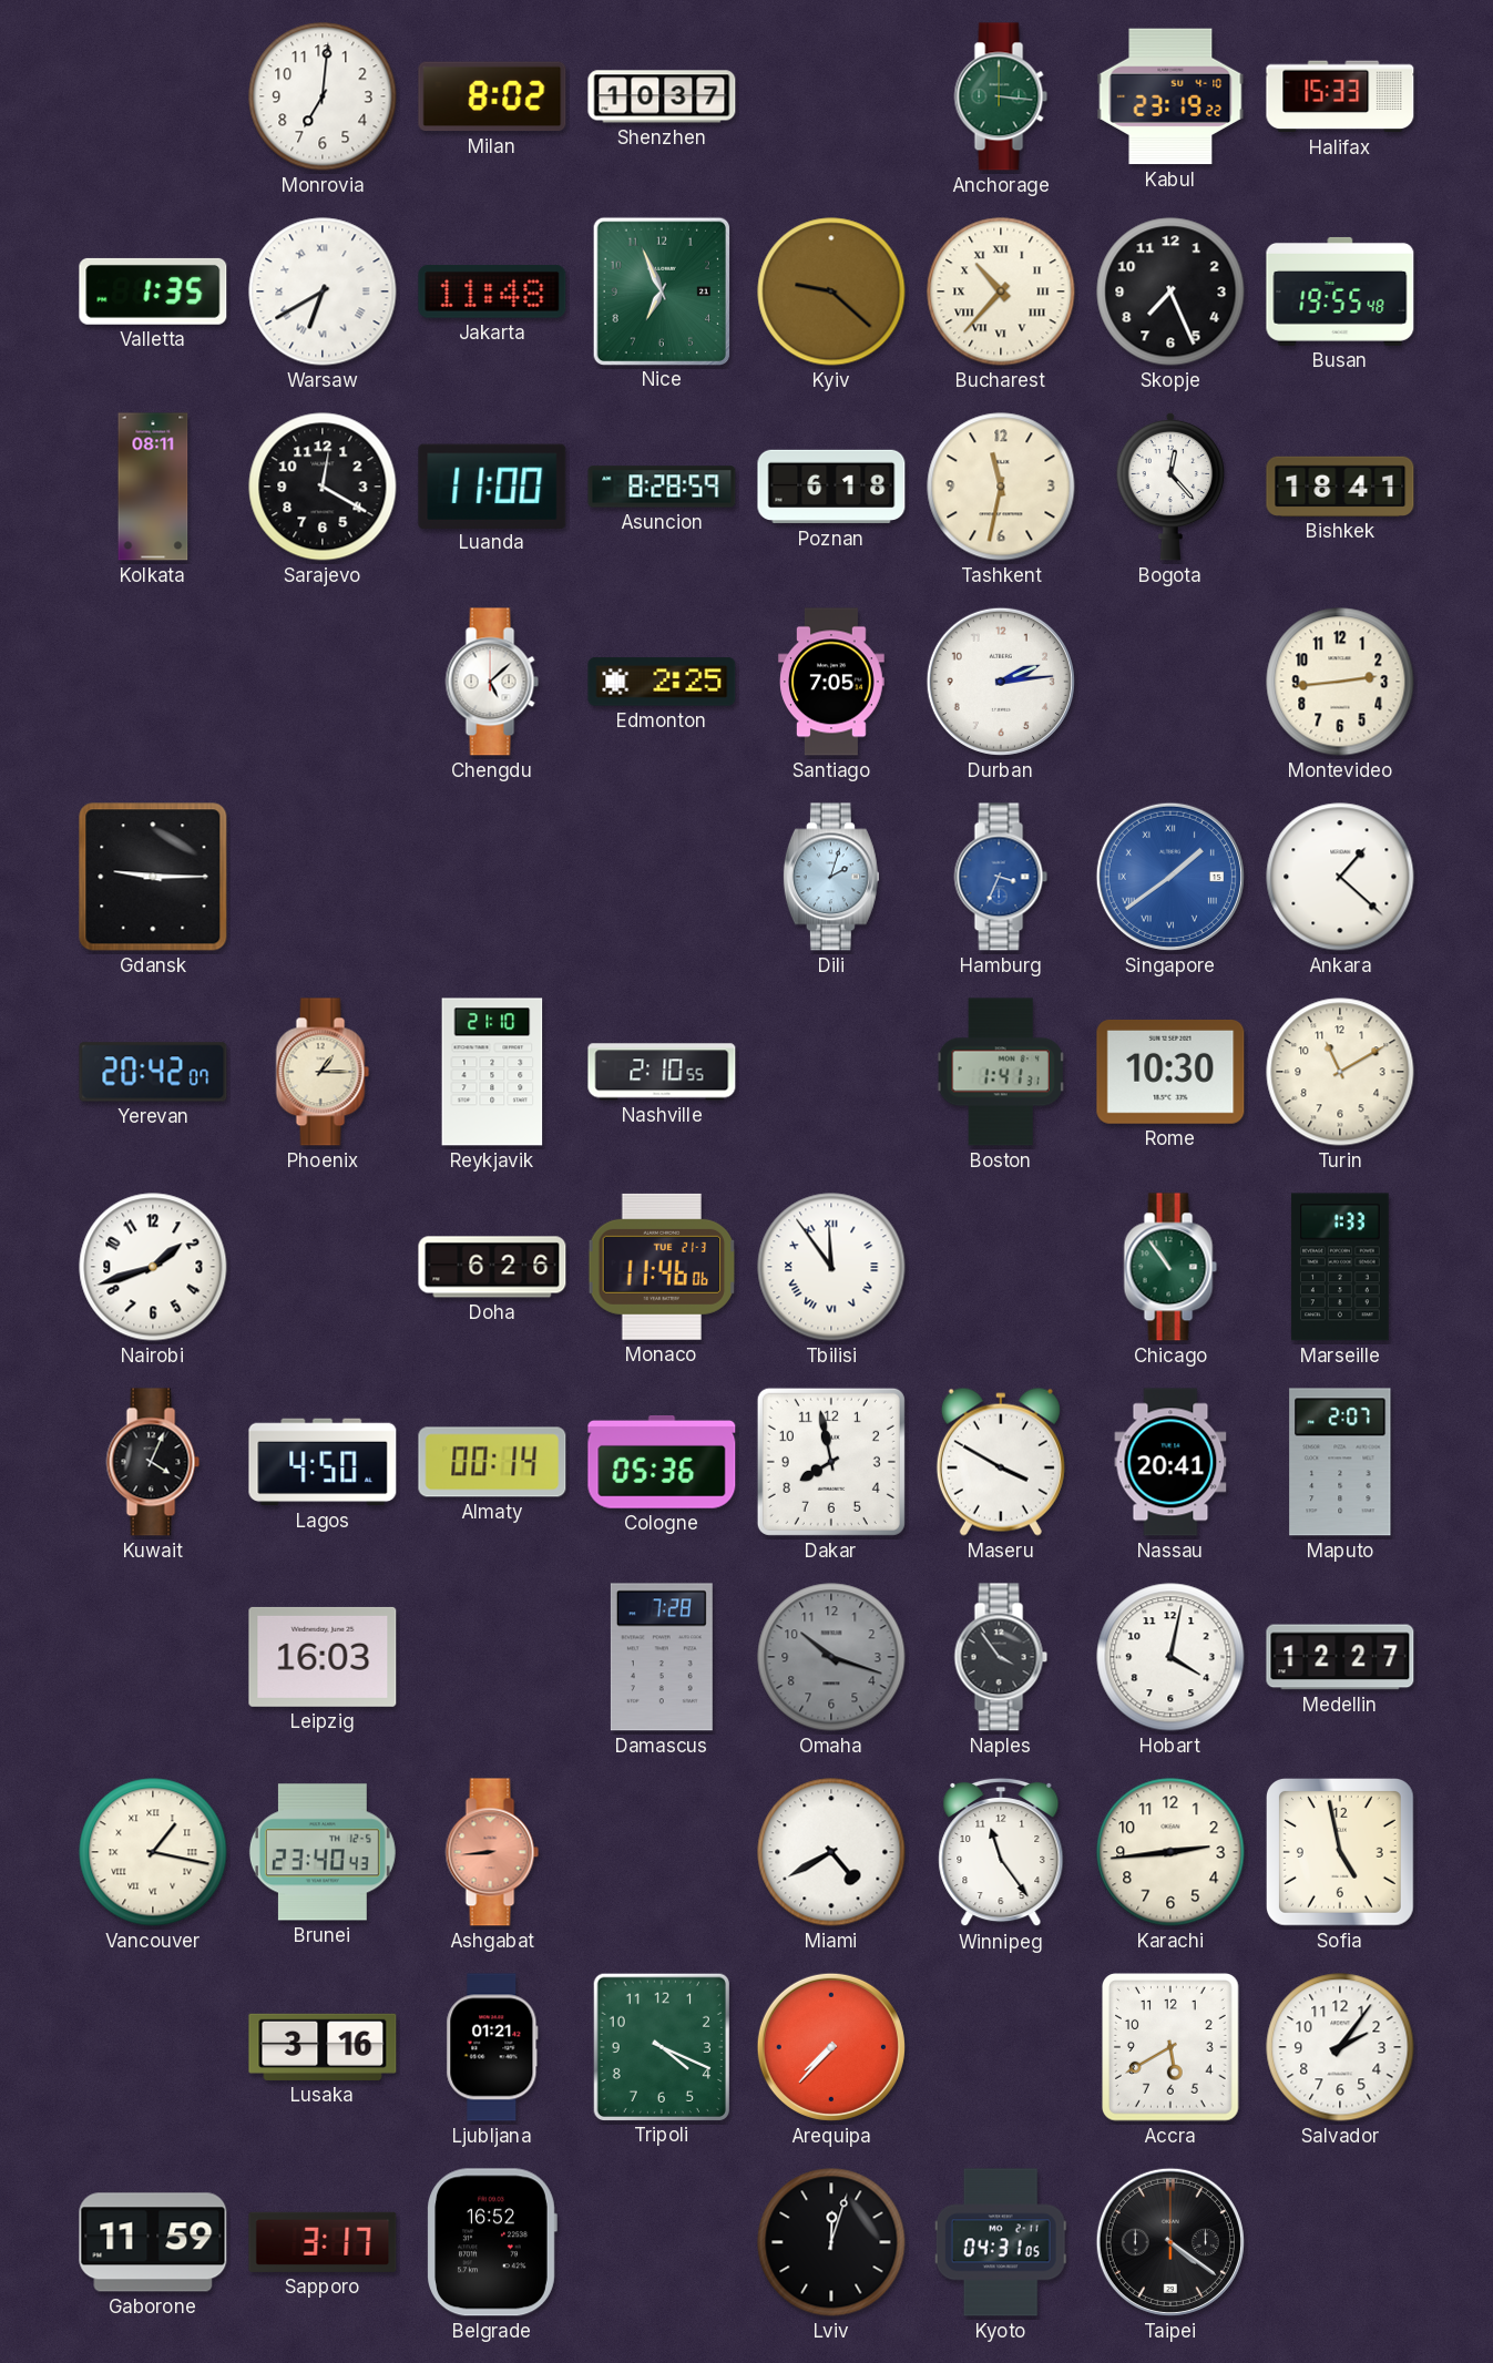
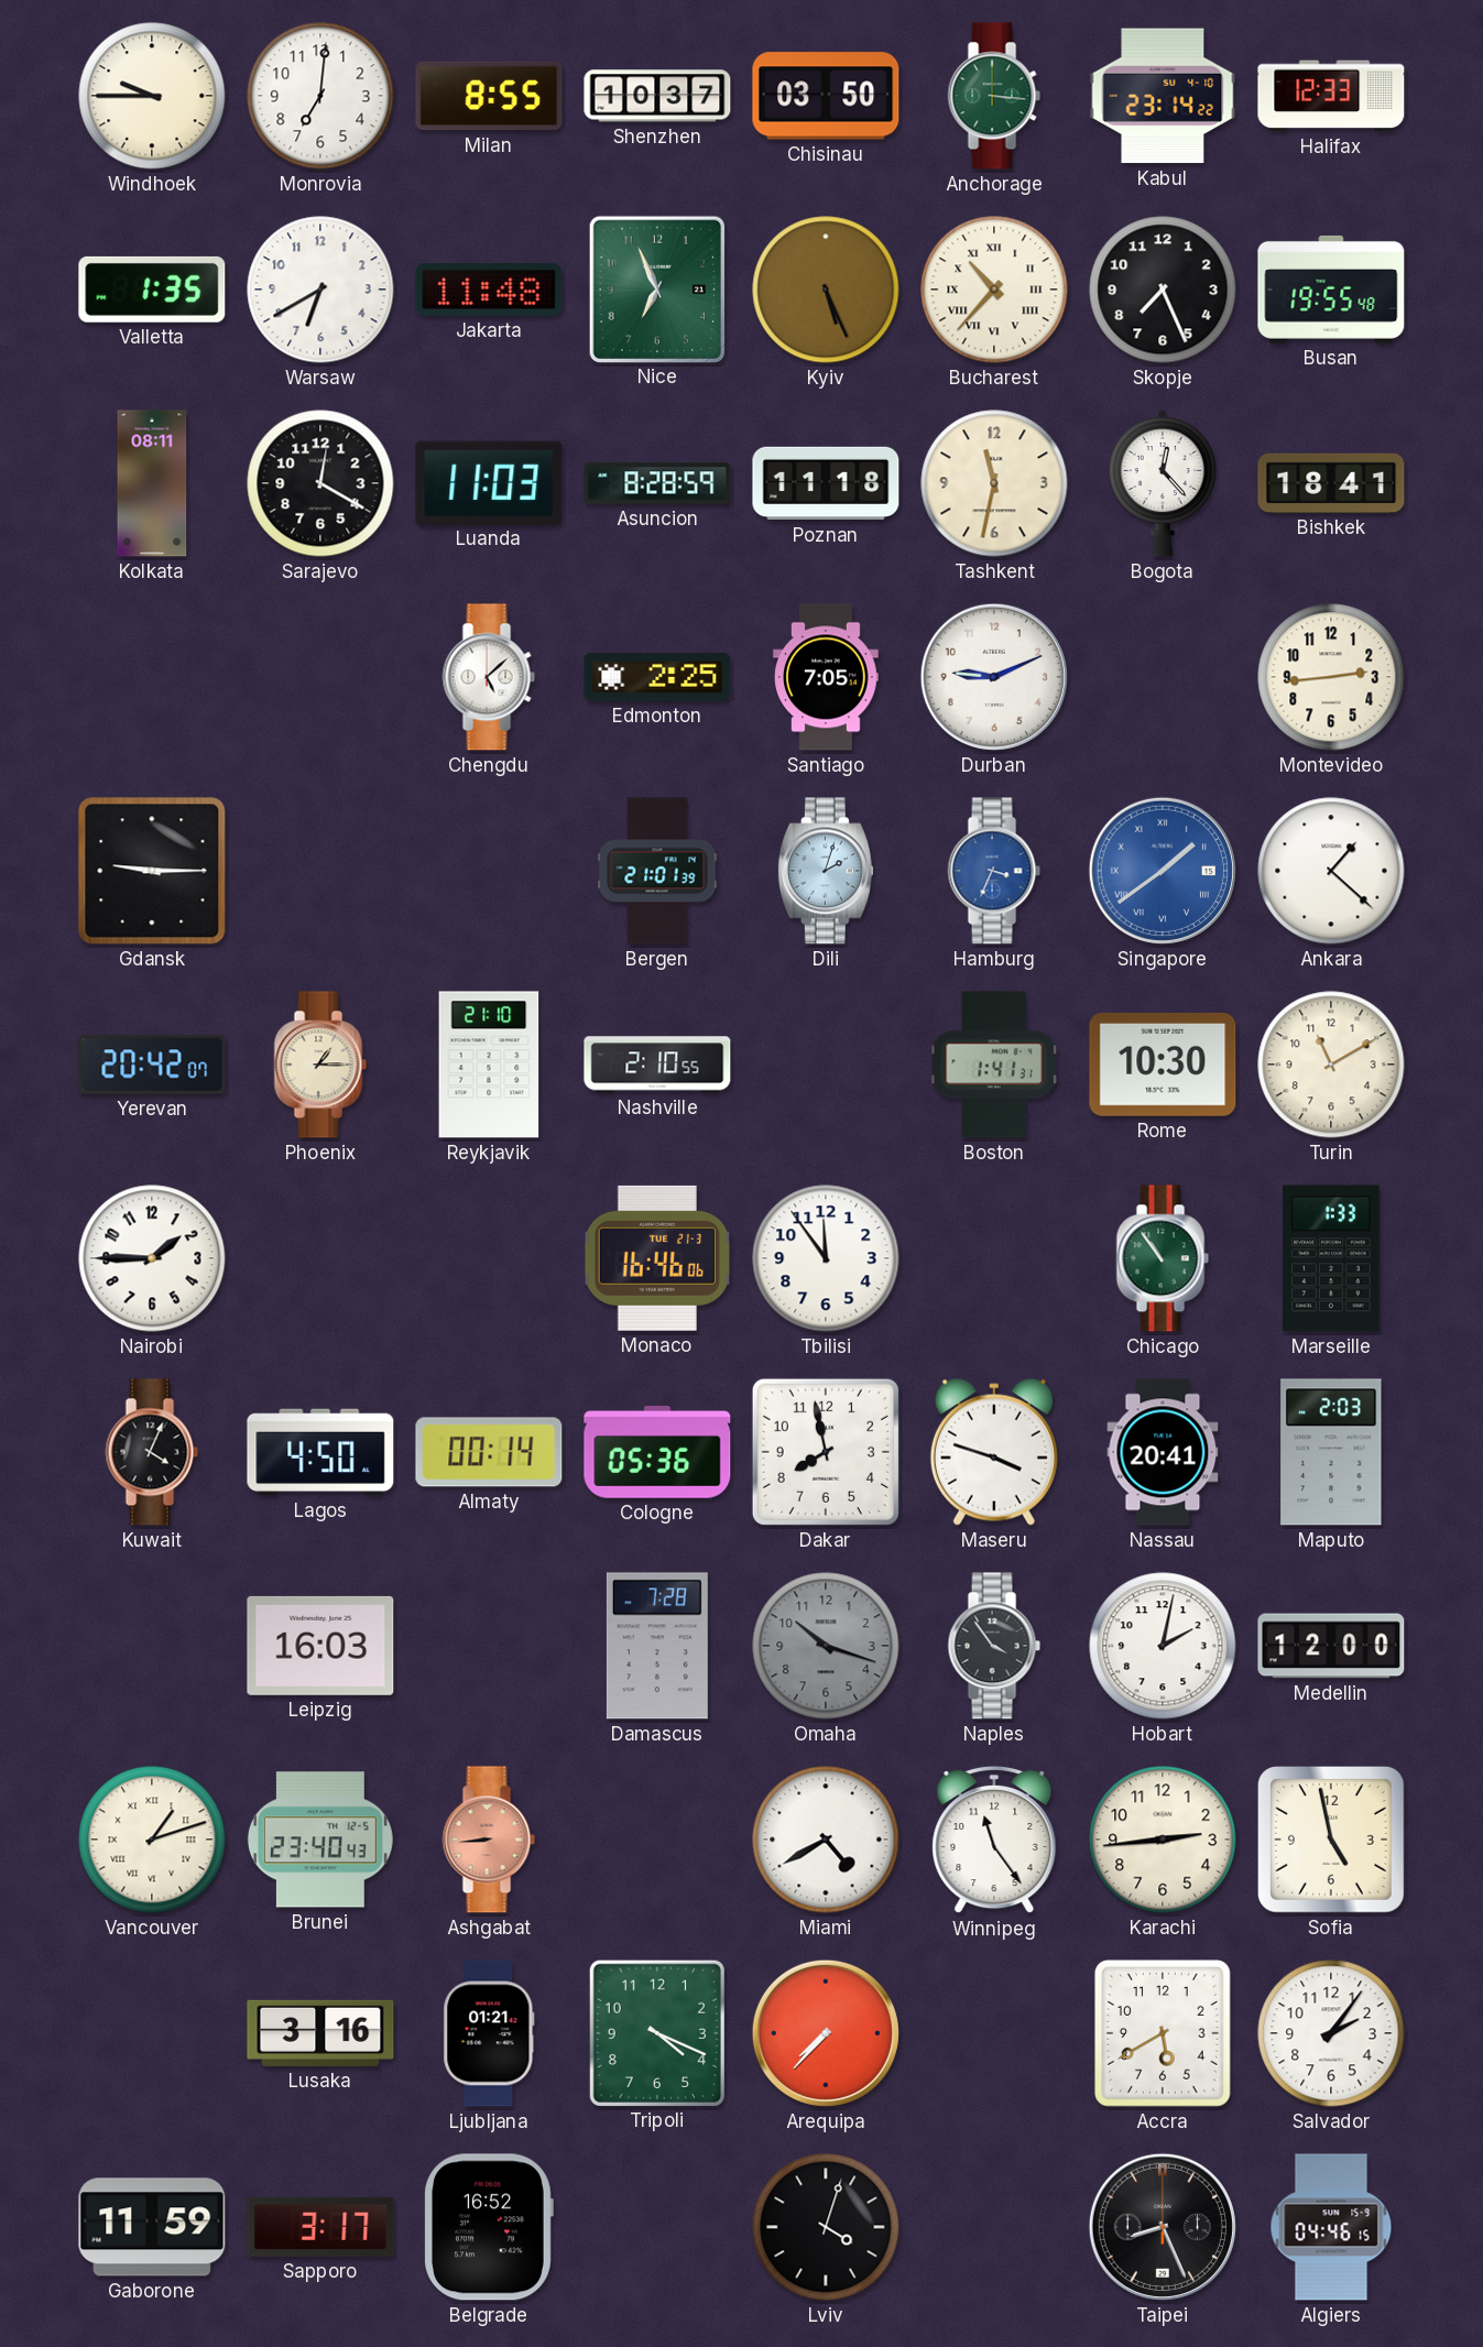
Windhoek: none -> 9:45 (152, 96)
Milan: 8:02 -> 8:55 (489, 96)
Chisinau: none -> 03:50 (826, 96)
Kabul: 23:19 -> 23:14 (1163, 96)
Halifax: 15:33 -> 12:33 (1331, 96)
Warsaw numerals: Roman -> Arabic (320, 290)
Kyiv: 9:22 -> 5:26 (826, 290)
Luanda: 11:00 -> 11:03 (489, 482)
Poznan: 6:18 -> 11:18 (826, 483)
Durban: 2:14 -> 9:11 (994, 677)
Bergen: none -> 21:01 (657, 871)
Nairobi: 1:42 -> 1:45 (152, 1258)
Doha: 6:26 -> none (492, 1267)
Monaco: 11:46 -> 16:46 (657, 1258)
Tbilisi numerals: Roman -> Arabic (826, 1258)
Maseru: 3:50 -> 3:48 (994, 1452)
Maputo: 2:07 -> 2:03 (1331, 1452)
Hobart: 4:02 -> 2:02 (1163, 1646)
Medellin: 12:27 -> 12:00 (1331, 1646)
Vancouver: 1:17 -> 1:12 (152, 1840)
Lviv: 12:03 -> 4:03 (826, 2227)
Kyoto: 04:31 -> none (1001, 2242)
Taipei: 4:21 -> 8:26 (1163, 2227)
Algiers: none -> 04:46 (1331, 2227)
